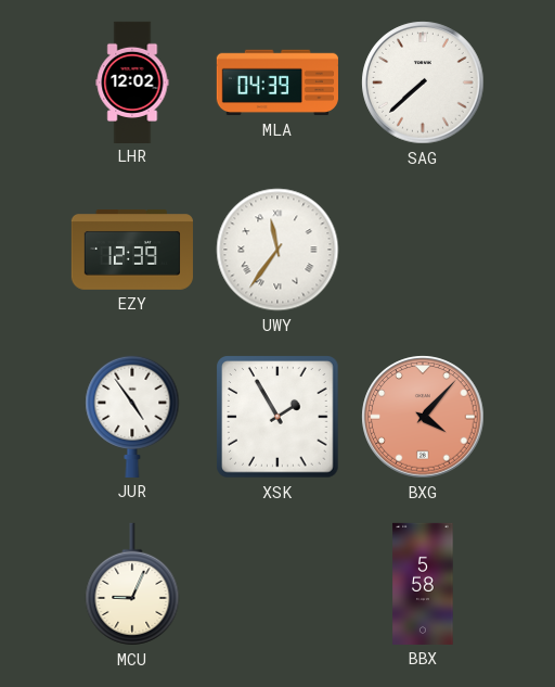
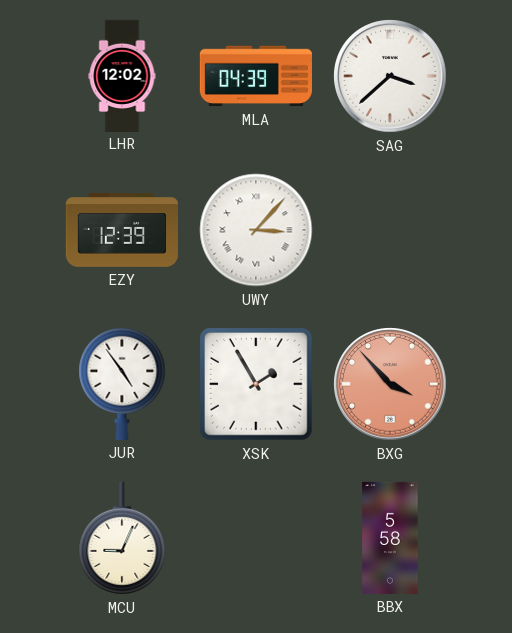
SAG: 7:38 -> 3:38 (390, 76)
UWY: 11:36 -> 3:07 (256, 230)
BXG: 4:07 -> 3:53 (390, 384)
